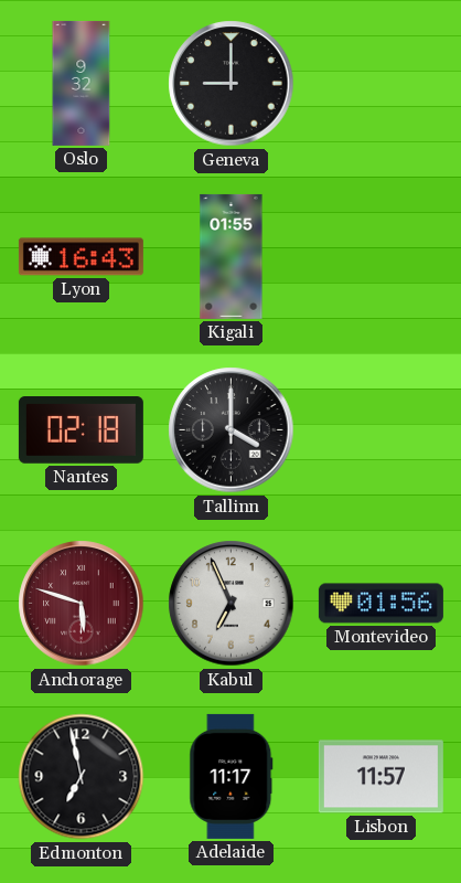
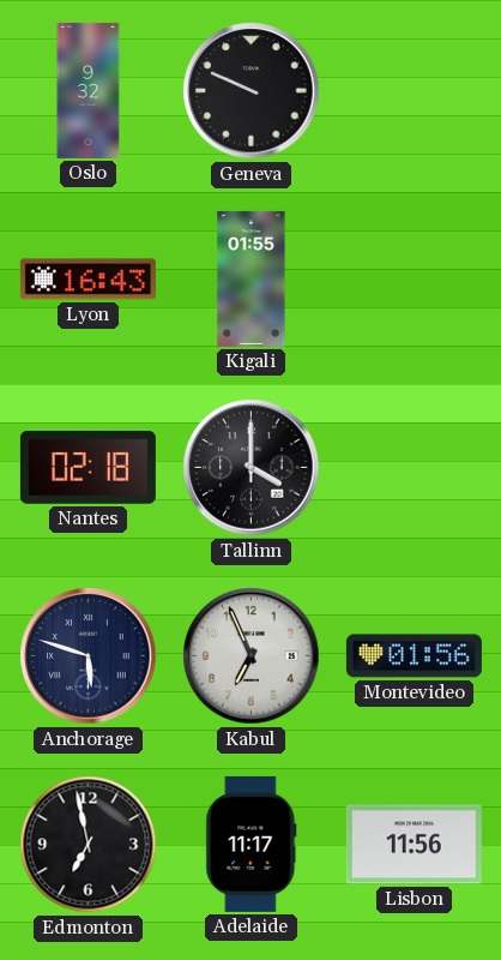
Geneva: 9:00 -> 9:49 (252, 91)
Anchorage dial: burgundy -> navy (89, 656)
Lisbon: 11:57 -> 11:56 (414, 845)
